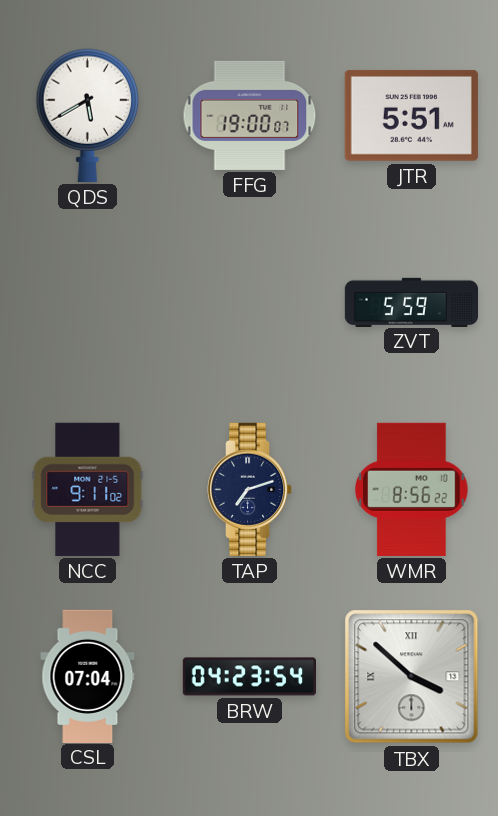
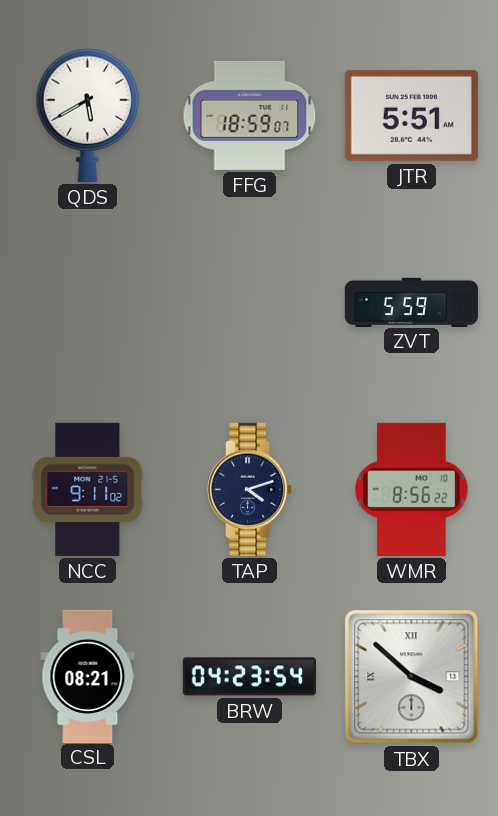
FFG: 19:00 -> 18:59 (250, 115)
TAP: 7:12 -> 4:12 (251, 489)
CSL: 07:04 -> 08:21 (88, 676)
